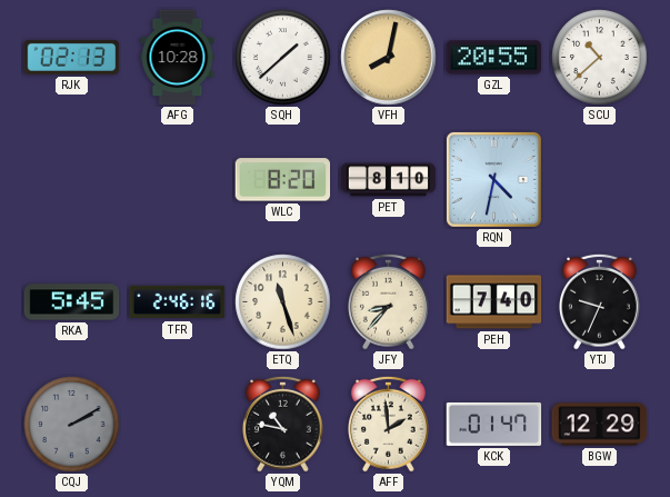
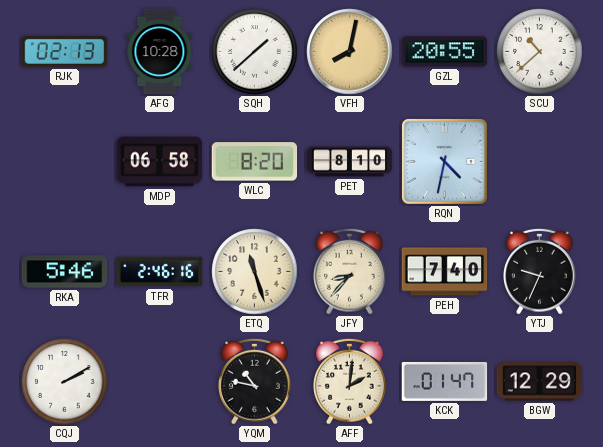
MDP: none -> 06:58 (160, 162)
RKA: 5:45 -> 5:46 (65, 272)
CQJ dial: grey -> white (65, 382)
AFF: 1:59 -> 2:01 (350, 381)
